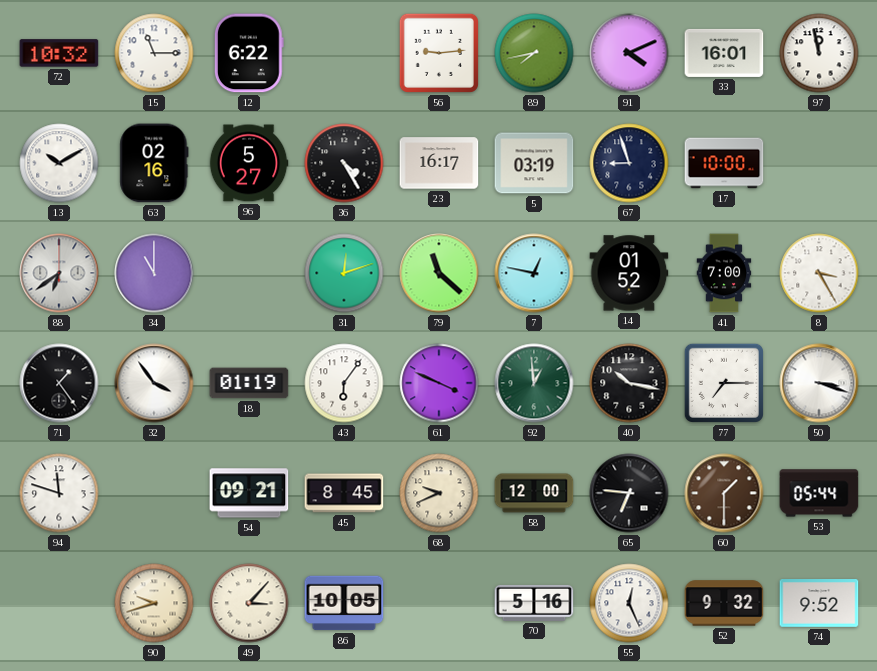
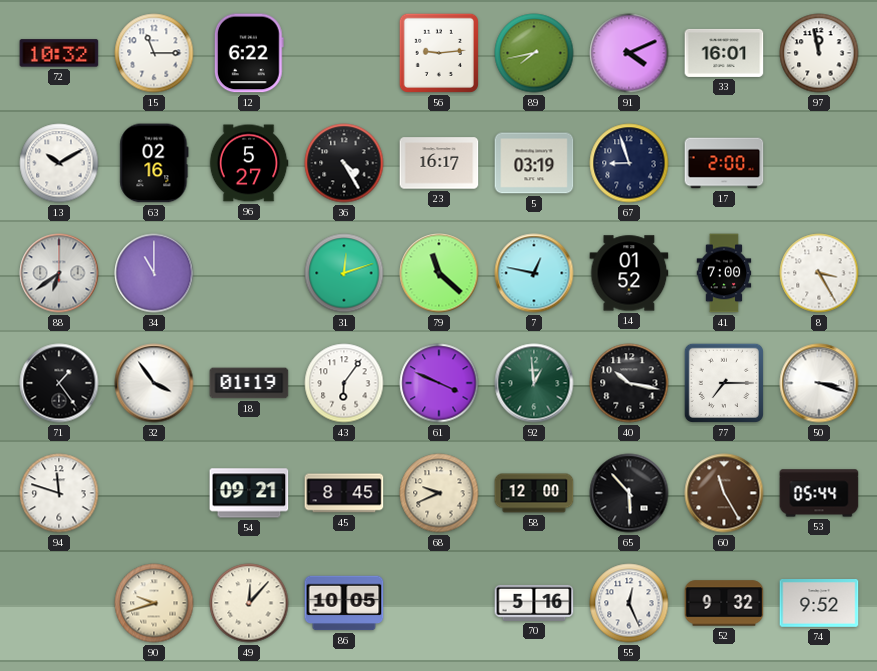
17: 10:00 -> 2:00 (724, 163)
65: 6:46 -> 5:53 (629, 493)
60: 1:30 -> 11:25 (724, 493)
49: 3:07 -> 12:07 (249, 603)
